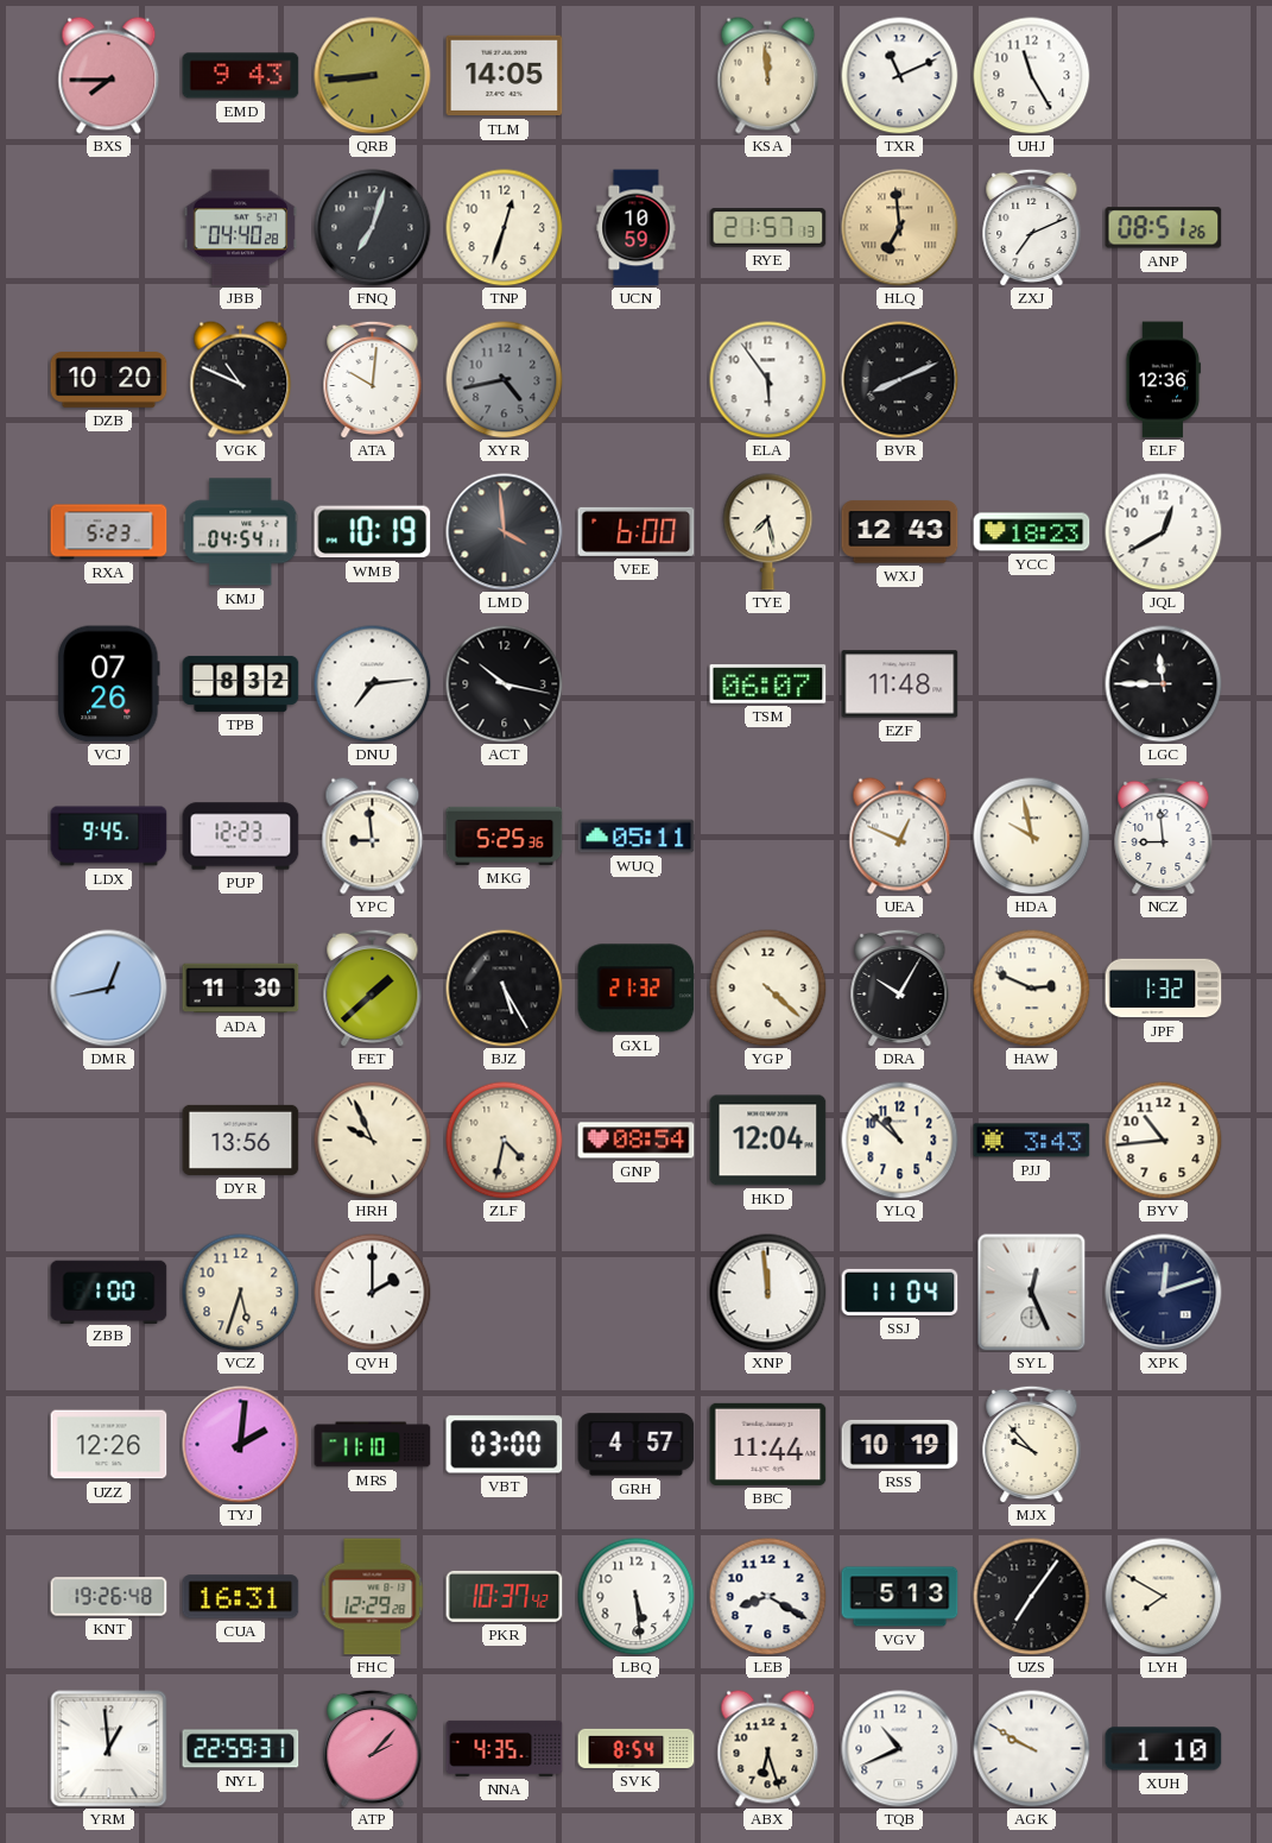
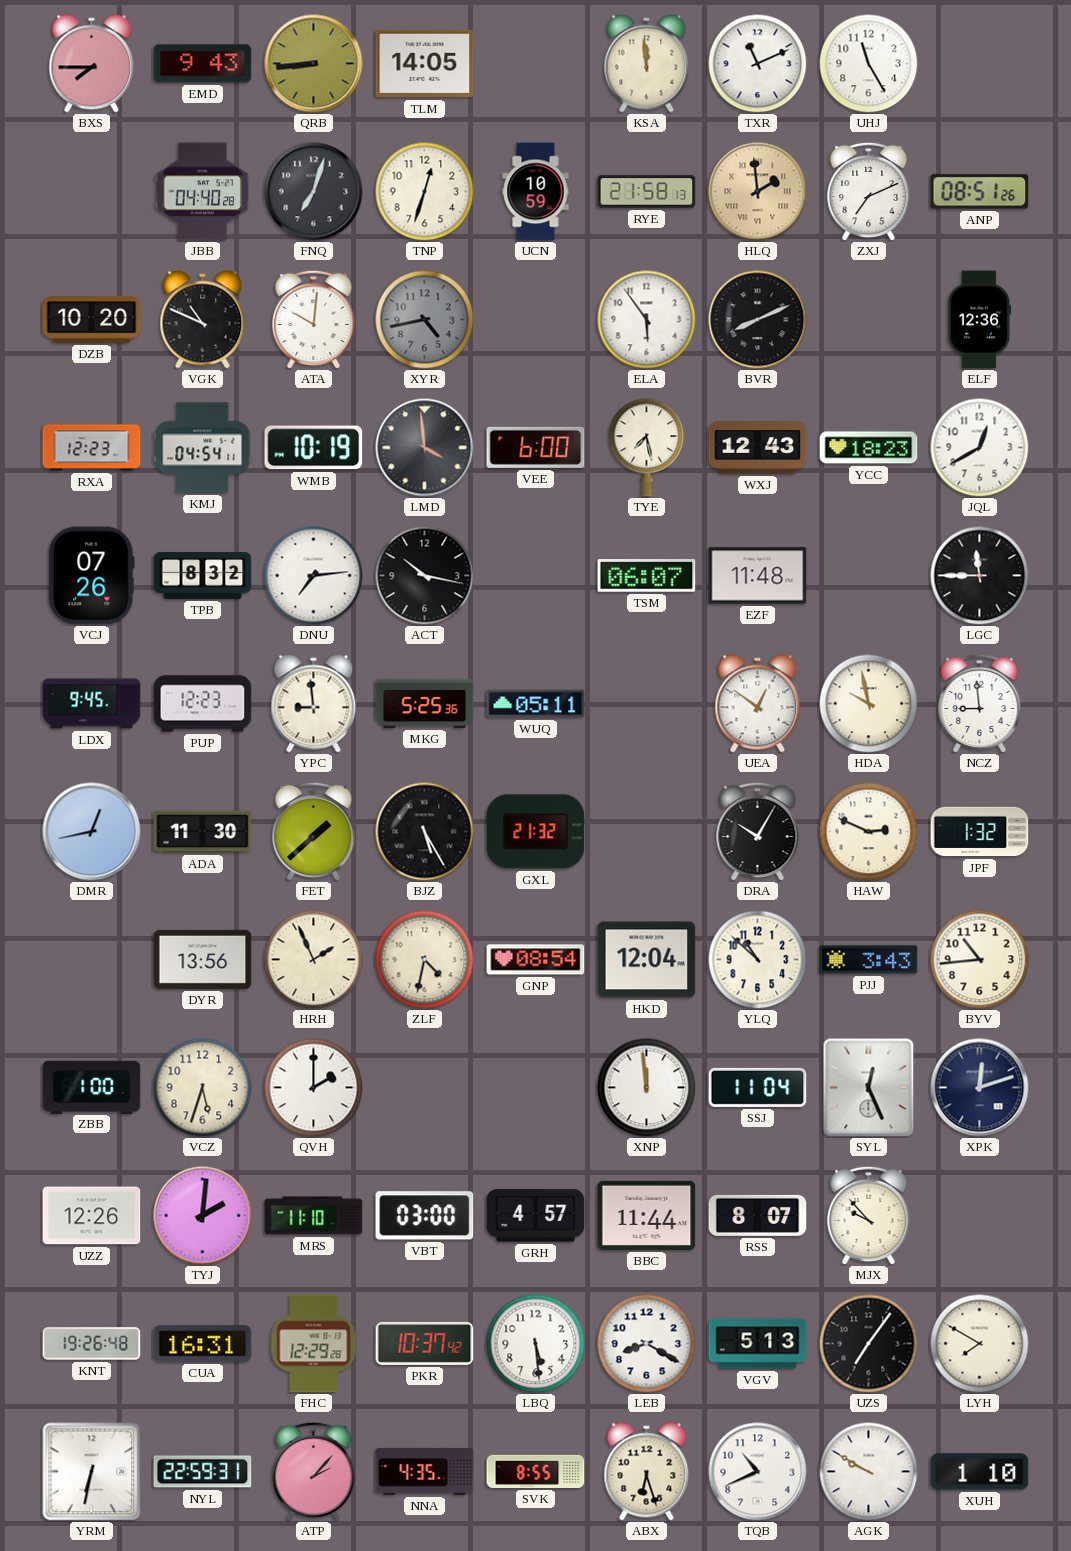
RYE: 21:57 -> 21:58 (647, 192)
HLQ: 6:59 -> 1:59 (758, 192)
RXA: 5:23 -> 12:23 (92, 448)
UEA: 12:49 -> 12:51 (758, 704)
YGP: 4:22 -> none (768, 989)
HRH: 9:56 -> 1:56 (314, 960)
RSS: 10:19 -> 8:07 (758, 1215)
YRM: 12:59 -> 6:32 (92, 1472)
SVK: 8:54 -> 8:55 (536, 1471)
